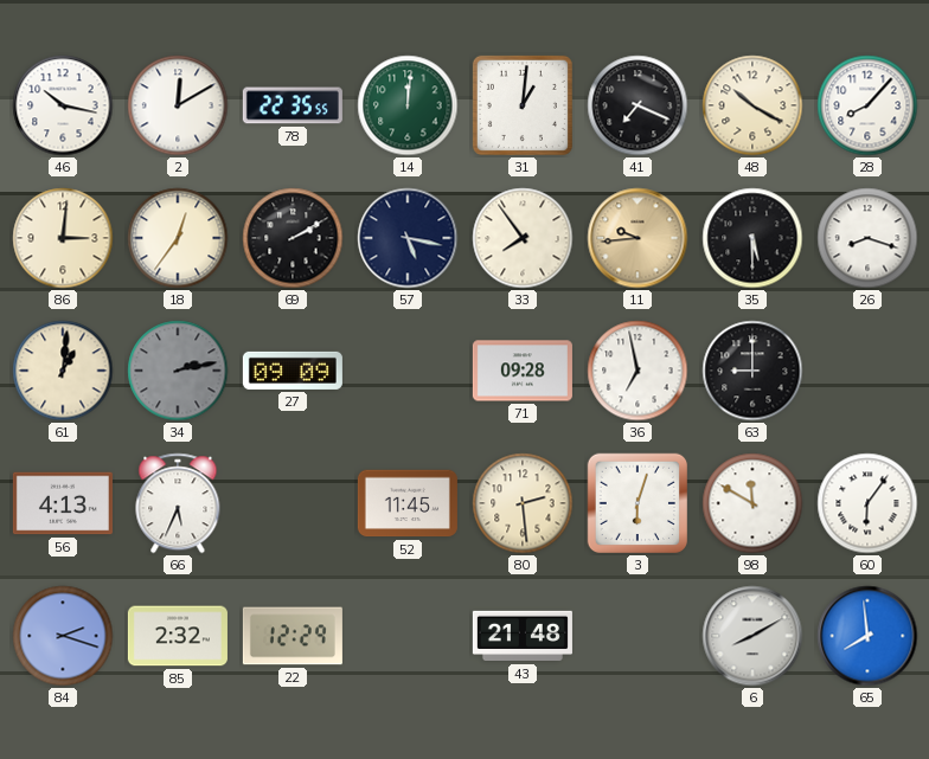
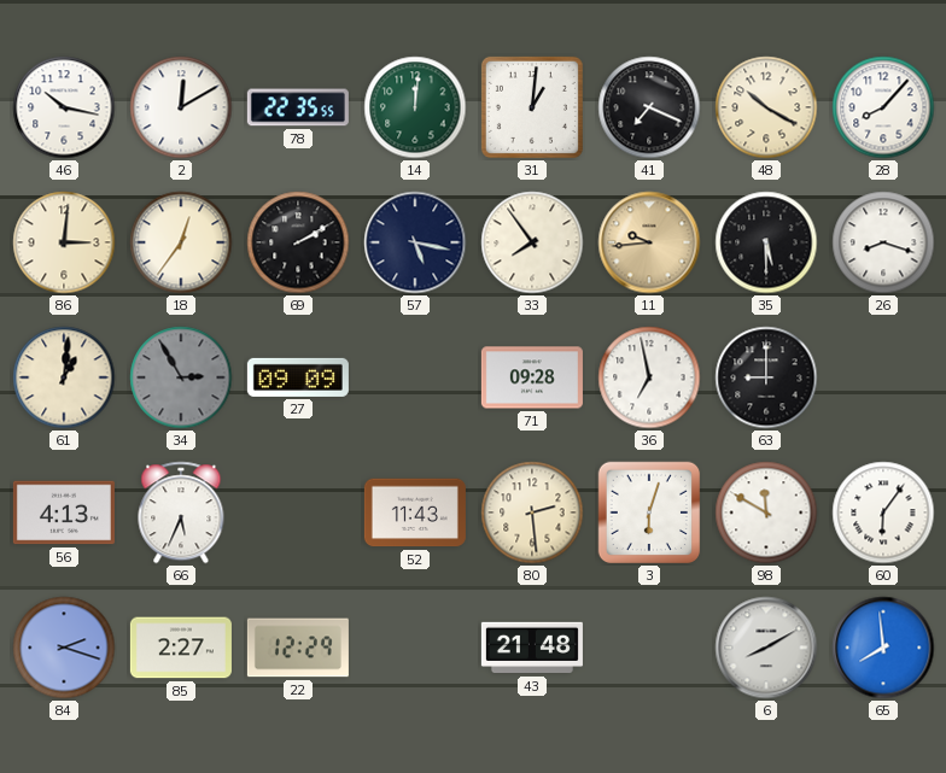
34: 2:13 -> 2:55 (181, 377)
52: 11:45 -> 11:43 (415, 513)
85: 2:32 -> 2:27 (181, 648)
